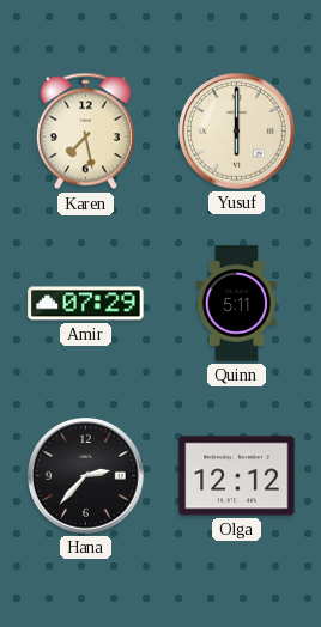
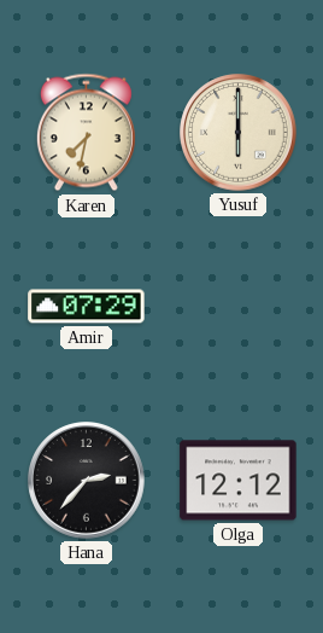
Karen: 7:28 -> 7:32 (86, 133)
Quinn: 5:11 -> none (236, 304)
